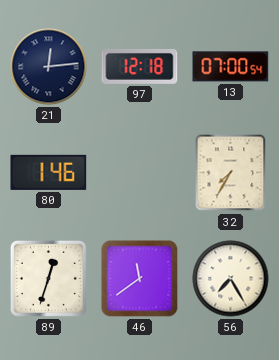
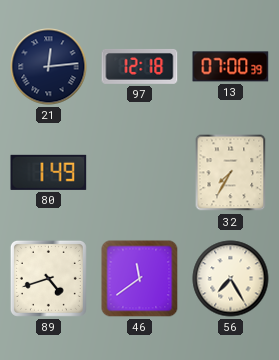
13: 07:00:54 -> 07:00:39 (231, 67)
80: 1:46 -> 1:49 (49, 172)
89: 12:33 -> 4:42 (48, 278)
